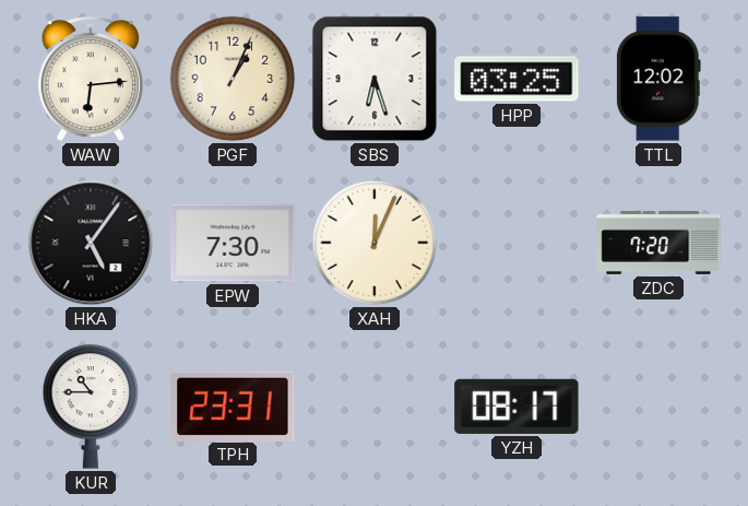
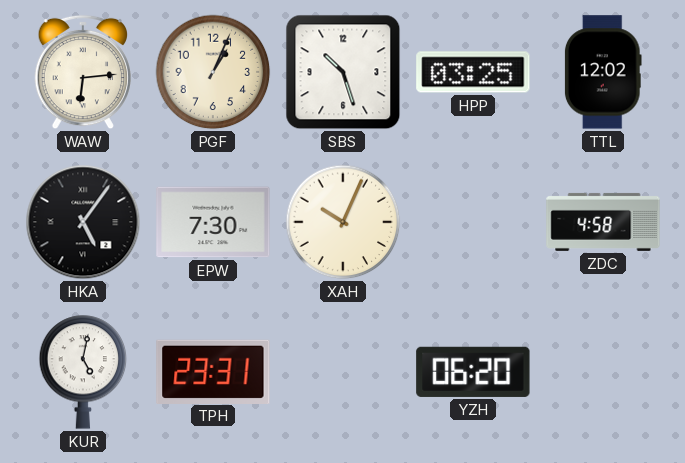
SBS: 6:27 -> 10:27 (343, 72)
XAH: 12:04 -> 10:04 (343, 222)
ZDC: 7:20 -> 4:58 (603, 222)
KUR: 10:45 -> 5:02 (83, 372)
YZH: 08:17 -> 06:20 (473, 372)
